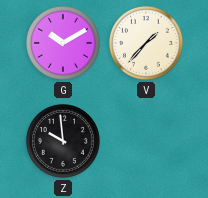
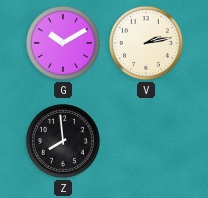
V: 1:37 -> 2:13 (146, 43)
Z: 9:59 -> 7:59 (63, 141)
